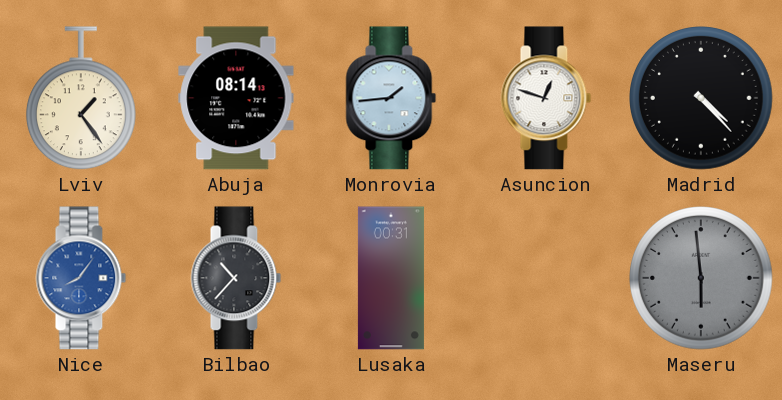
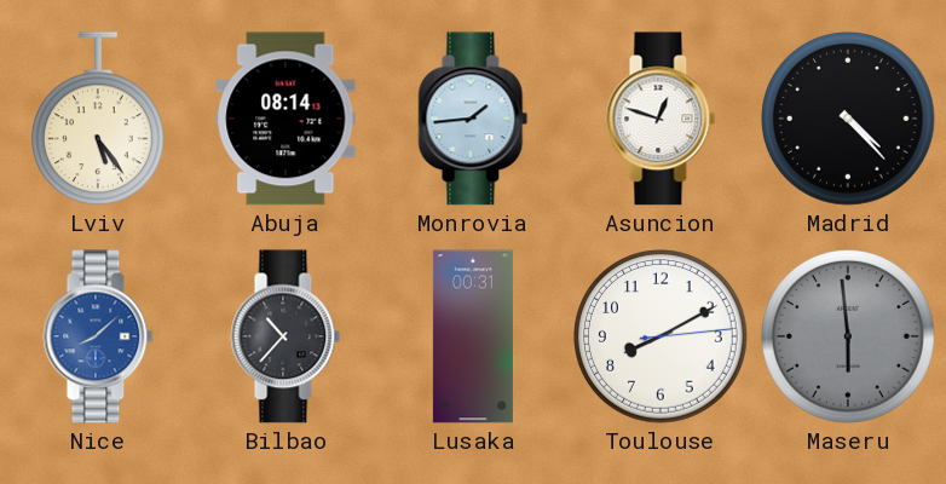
Lviv: 1:24 -> 5:24 (98, 120)
Nice: 8:06 -> 8:08 (98, 336)
Toulouse: none -> 8:10 (662, 338)
